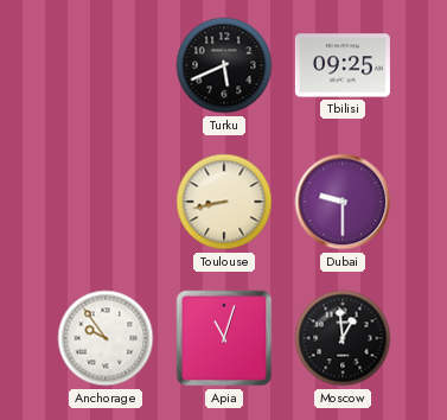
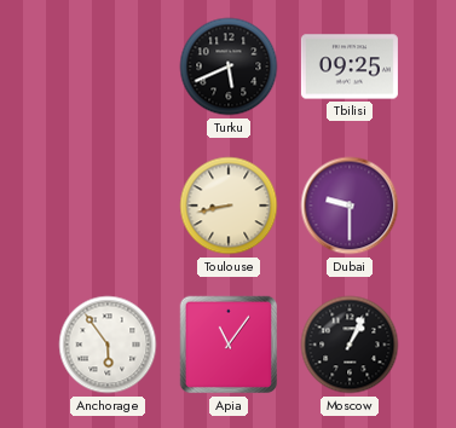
Anchorage: 9:54 -> 5:54 (108, 345)
Apia: 11:03 -> 11:06 (229, 345)
Moscow: 12:59 -> 1:04 (350, 345)
